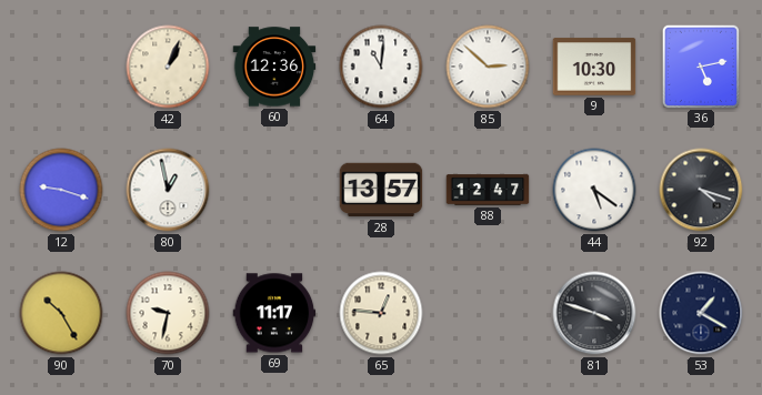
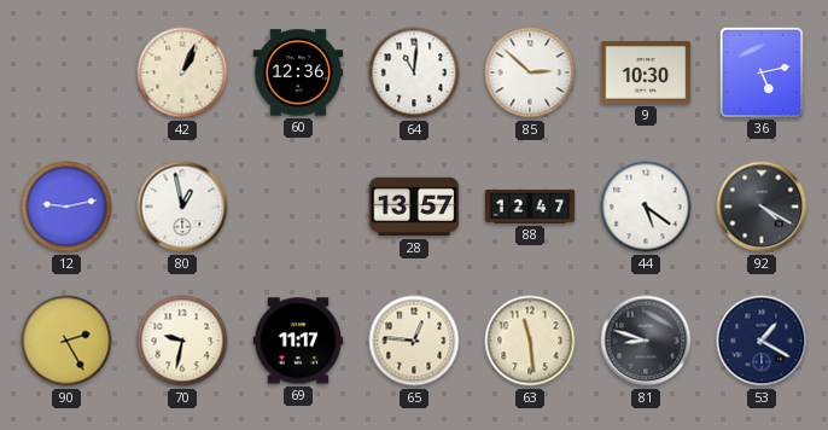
12: 9:18 -> 9:13 (66, 207)
92: 4:18 -> 4:20 (762, 207)
90: 10:25 -> 2:25 (66, 341)
63: none -> 11:29 (530, 341)
81: 3:48 -> 8:48 (646, 341)
